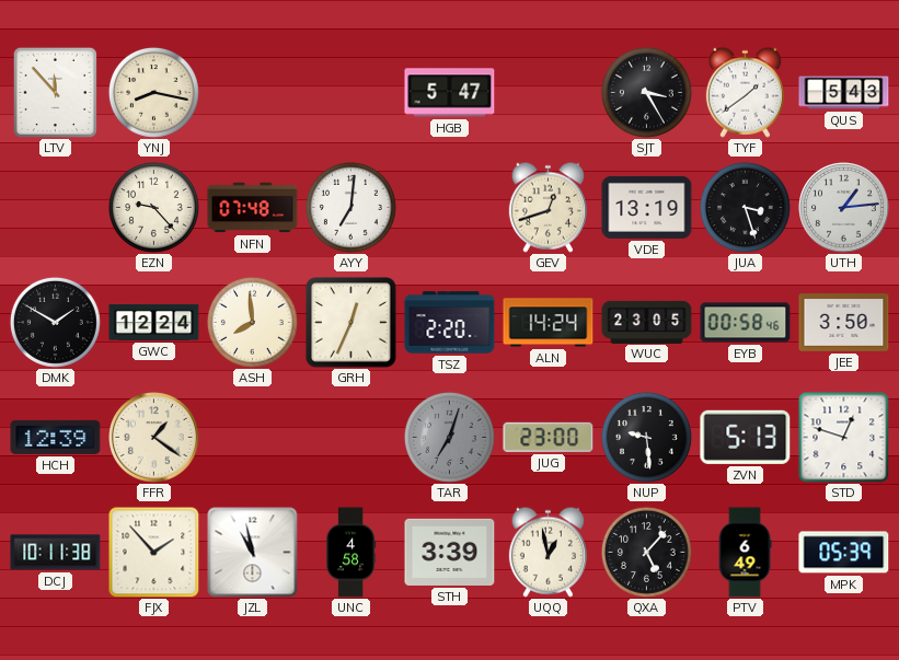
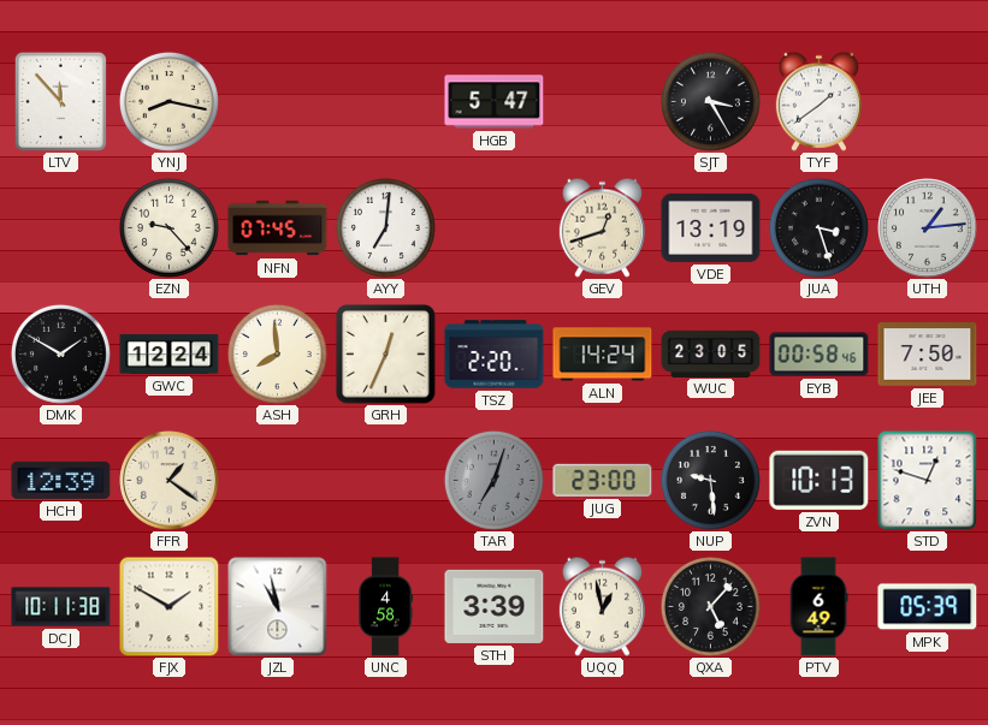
QUS: 5:43 -> none (844, 93)
NFN: 07:48 -> 07:45 (278, 228)
JEE: 3:50 -> 7:50 (928, 355)
ZVN: 5:13 -> 10:13 (820, 480)
FJX: 1:53 -> 1:50 (168, 606)
